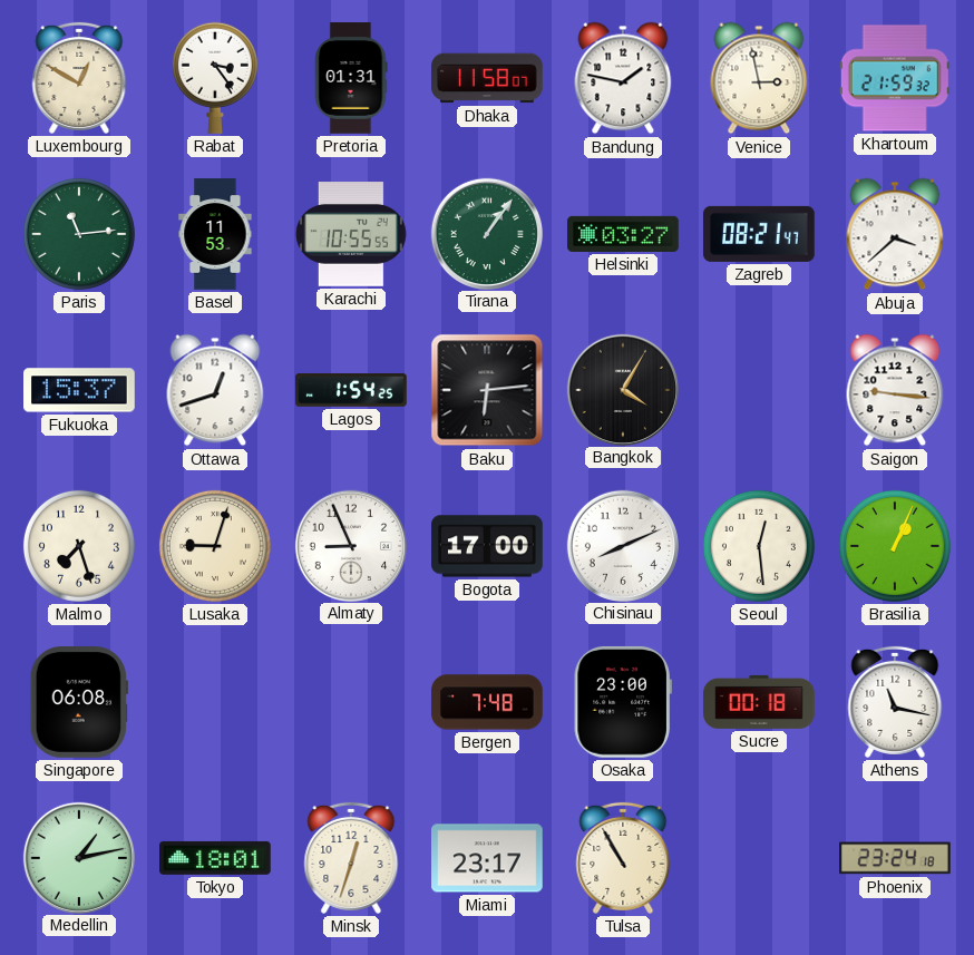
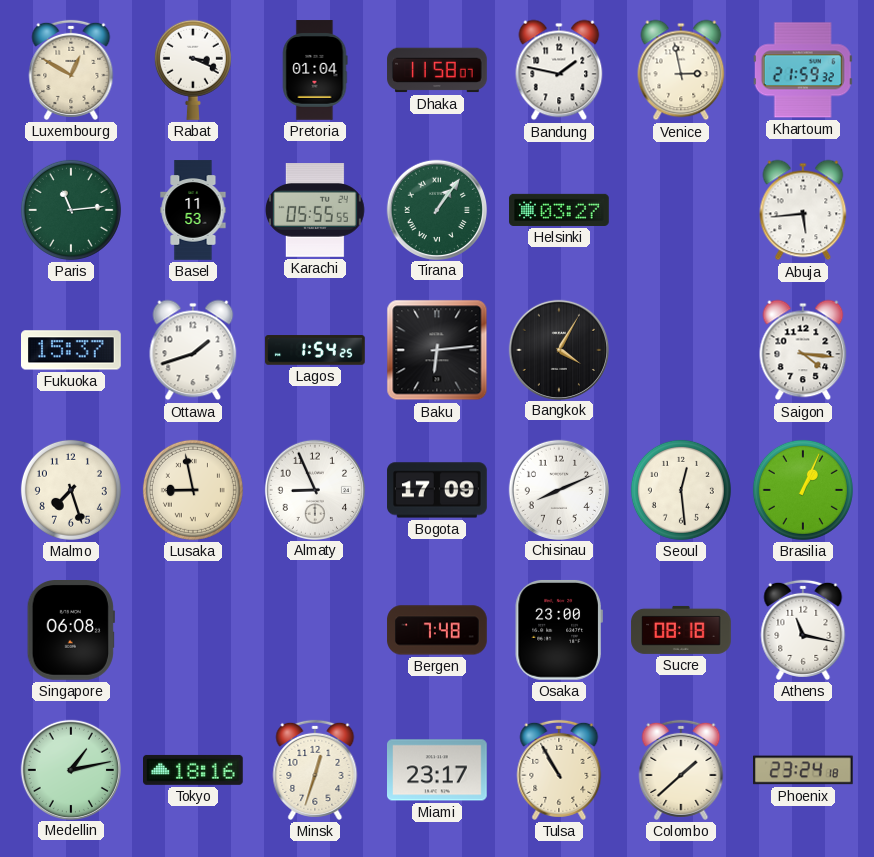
Rabat: 3:24 -> 3:19 (193, 70)
Pretoria: 01:31 -> 01:04 (315, 70)
Karachi: 10:55 -> 05:55 (316, 210)
Zagreb: 08:21 -> none (760, 234)
Abuja: 3:38 -> 5:44 (803, 210)
Ottawa: 12:42 -> 1:42 (193, 350)
Saigon: 9:16 -> 4:16 (803, 350)
Lusaka: 9:03 -> 8:58 (193, 490)
Bogota: 17:00 -> 17:09 (437, 490)
Sucre: 00:18 -> 08:18 (681, 630)
Tokyo: 18:01 -> 18:16 (194, 770)
Colombo: none -> 1:38 (681, 770)
